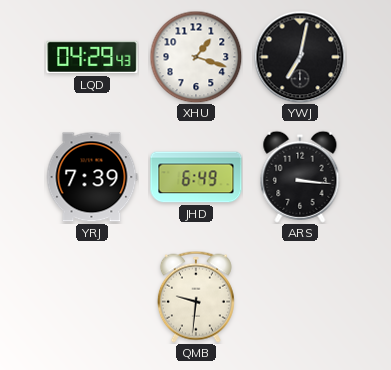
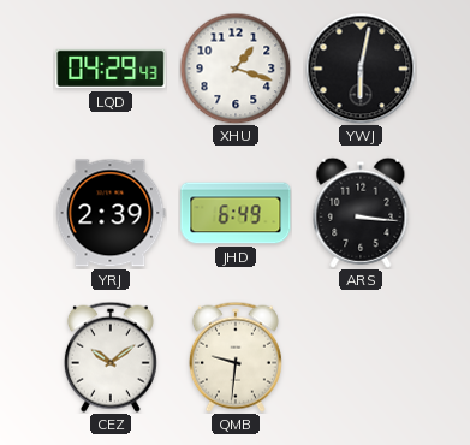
YWJ: 7:02 -> 6:02 (361, 69)
YRJ: 7:39 -> 2:39 (111, 213)
CEZ: none -> 10:09 (111, 357)
